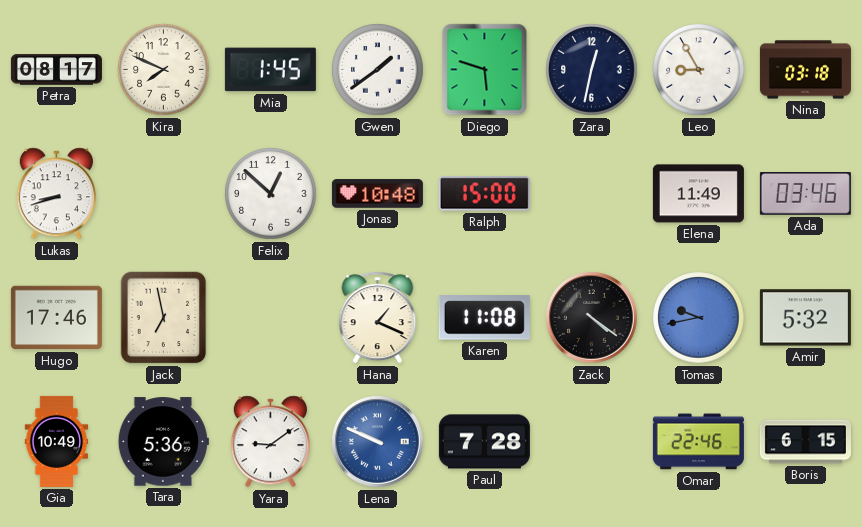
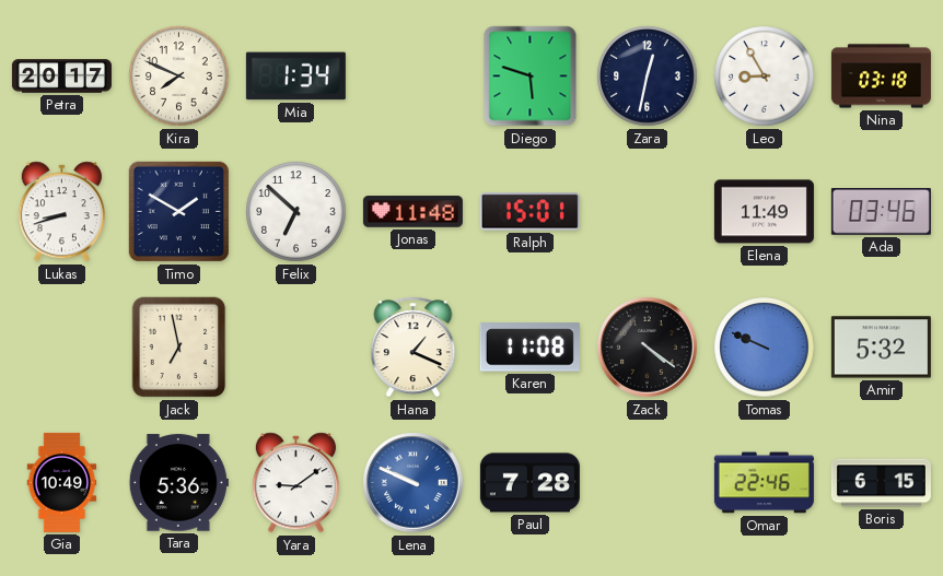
Petra: 08:17 -> 20:17 (61, 77)
Mia: 1:45 -> 1:34 (295, 77)
Gwen: 1:39 -> none (378, 70)
Timo: none -> 1:50 (179, 212)
Felix: 12:52 -> 6:52 (296, 212)
Jonas: 10:48 -> 11:48 (412, 212)
Ralph: 15:00 -> 15:01 (529, 212)
Hugo: 17:46 -> none (56, 318)
Tomas: 9:43 -> 9:49 (765, 348)
